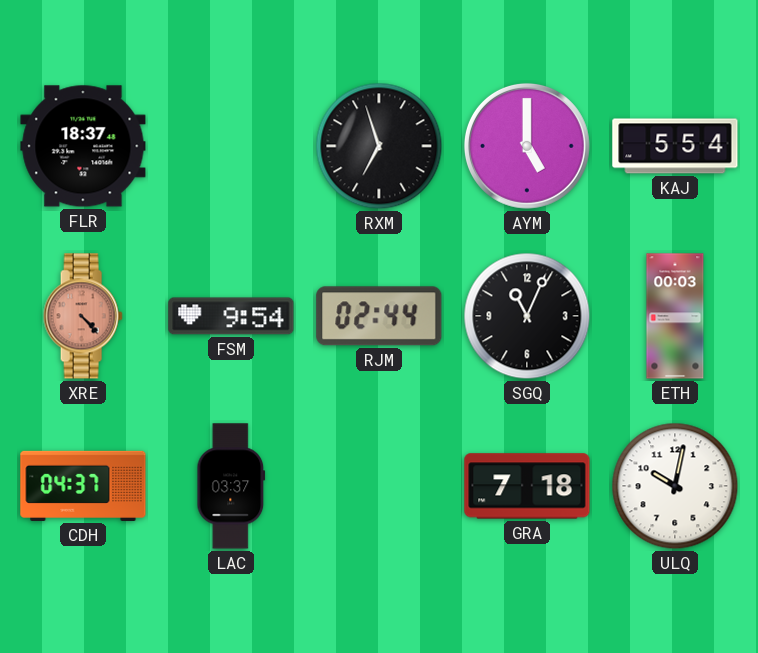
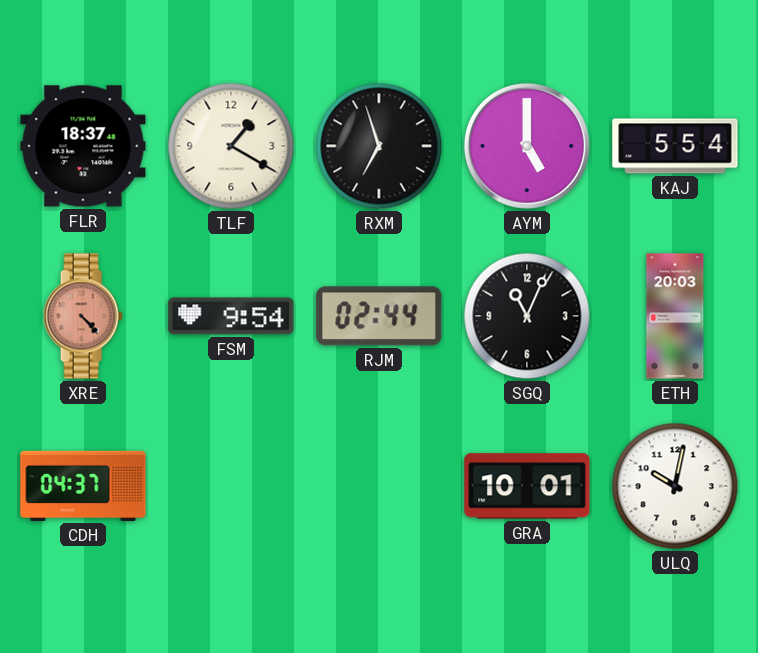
TLF: none -> 1:20 (231, 146)
ETH: 00:03 -> 20:03 (675, 316)
LAC: 03:37 -> none (231, 486)
GRA: 7:18 -> 10:01 (527, 486)
